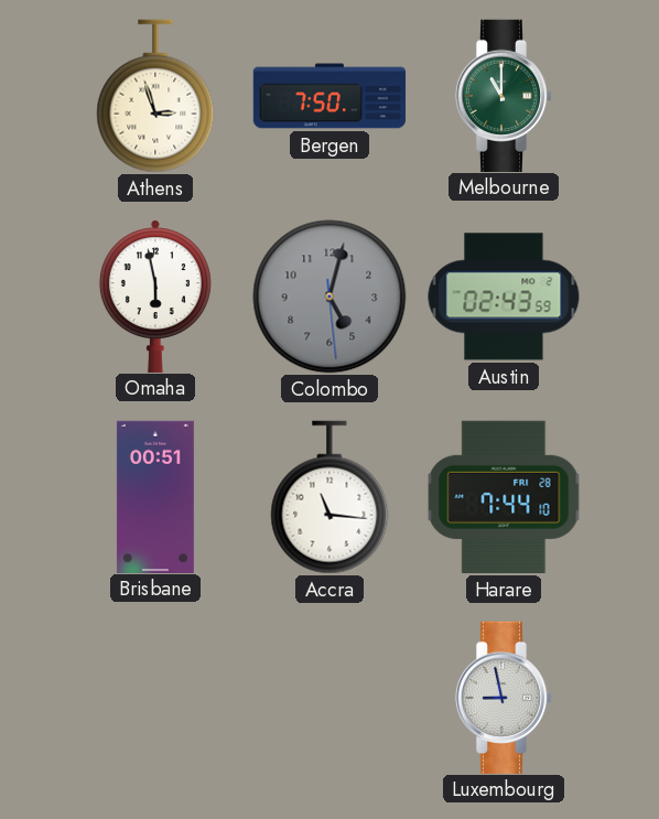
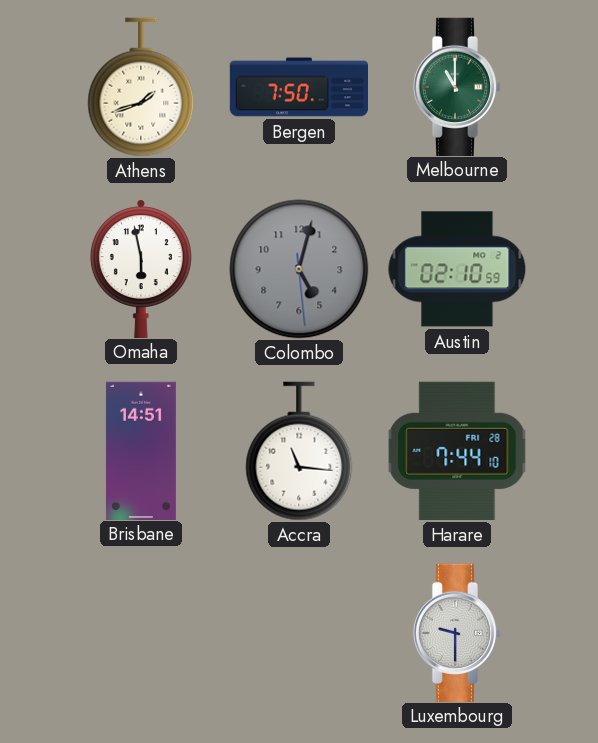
Athens: 2:57 -> 1:42 (141, 87)
Austin: 02:43 -> 02:10 (457, 269)
Brisbane: 00:51 -> 14:51 (141, 450)
Luxembourg: 8:58 -> 9:30 (457, 632)
